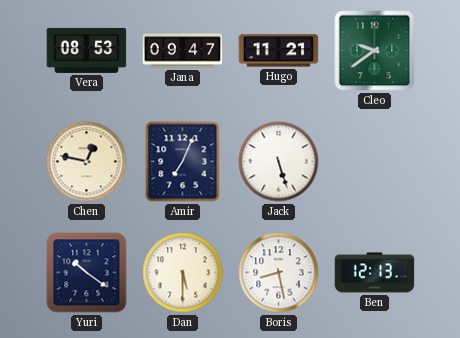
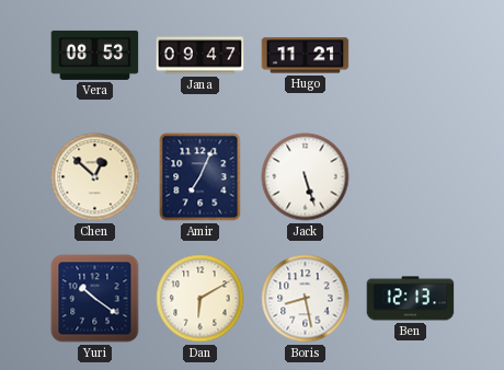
Cleo: 9:39 -> none (375, 51)
Chen: 12:47 -> 12:52 (95, 177)
Dan: 5:30 -> 6:10 (201, 299)
